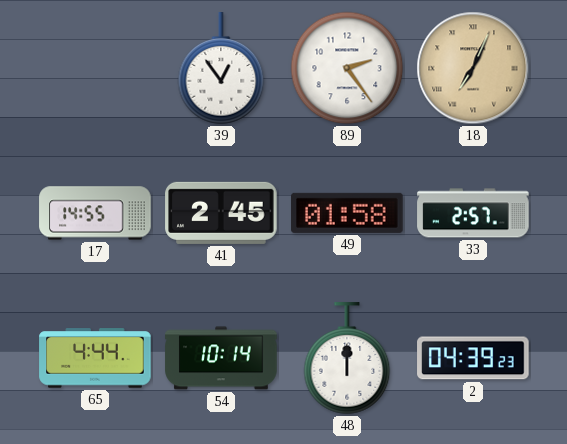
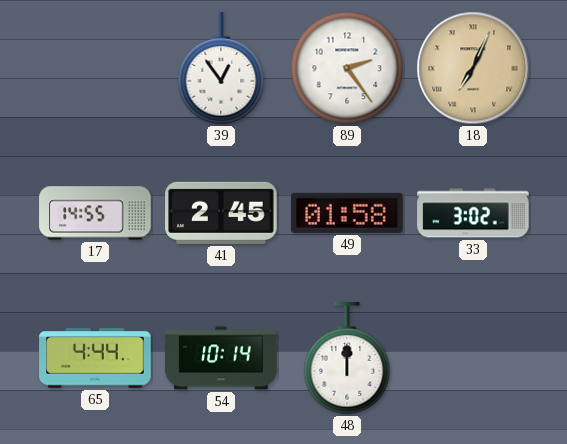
33: 2:57 -> 3:02 (473, 213)
2: 04:39 -> none (473, 358)
